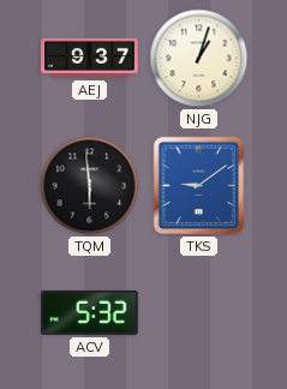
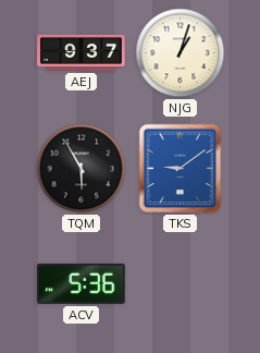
TQM: 5:59 -> 5:55 (82, 169)
ACV: 5:32 -> 5:36 (82, 283)
